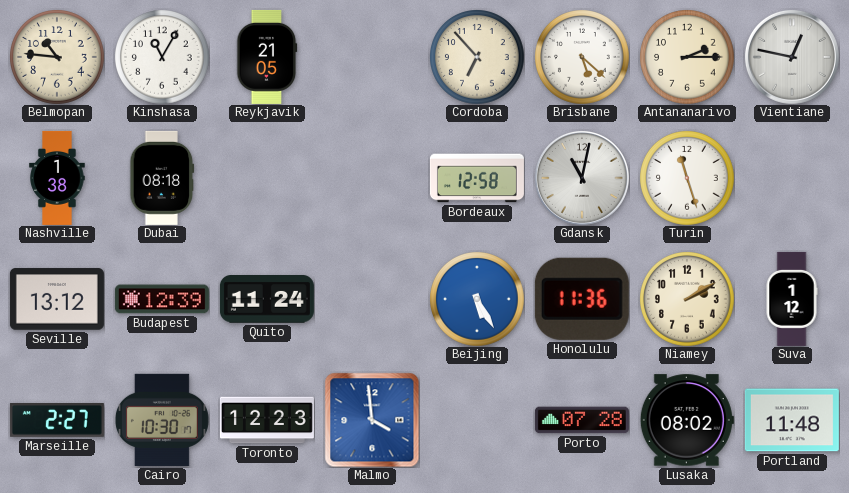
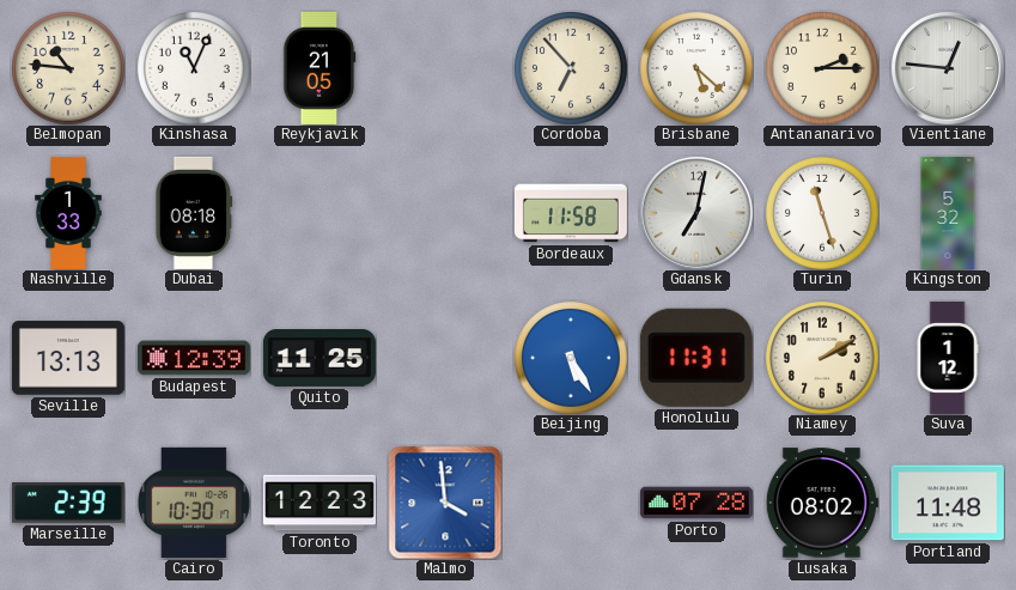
Kinshasa: 11:05 -> 11:04 (194, 68)
Vientiane: 12:47 -> 12:46 (948, 68)
Nashville: 1:38 -> 1:33 (68, 213)
Bordeaux: 12:58 -> 11:58 (571, 213)
Gdansk: 11:02 -> 7:02 (696, 213)
Kingston: none -> 5:32 (948, 213)
Seville: 13:12 -> 13:13 (68, 358)
Quito: 11:24 -> 11:25 (320, 359)
Honolulu: 11:36 -> 11:31 (696, 358)
Marseille: 2:27 -> 2:39 (68, 504)
